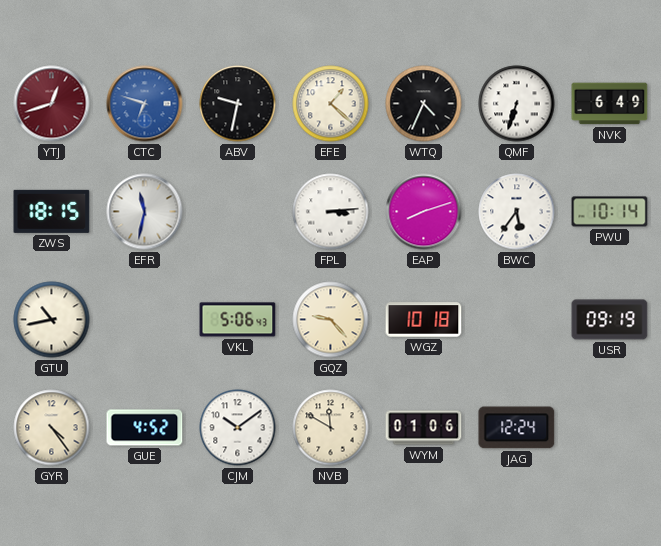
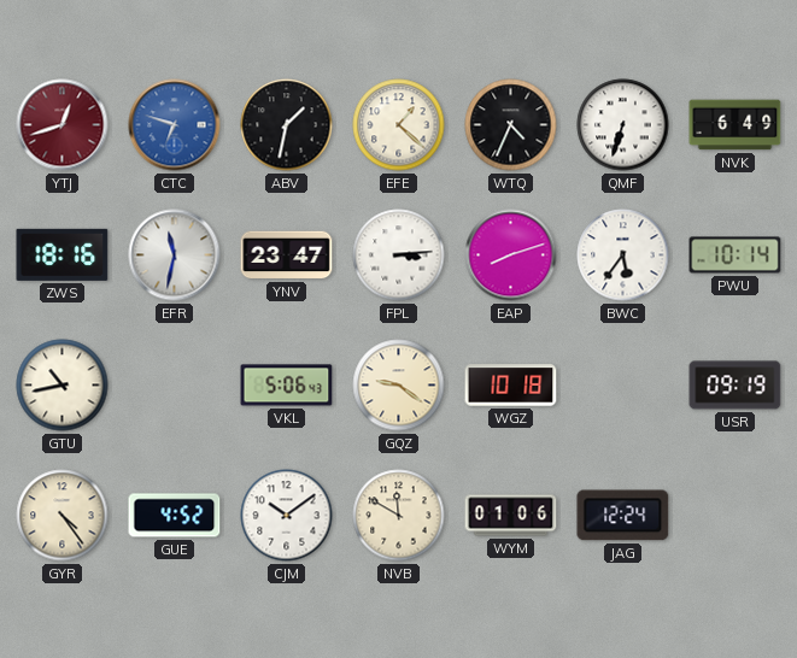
ABV: 9:32 -> 1:32 (287, 125)
ZWS: 18:15 -> 18:16 (63, 254)
YNV: none -> 23:47 (287, 255)
GQZ: 9:23 -> 9:21 (399, 386)
